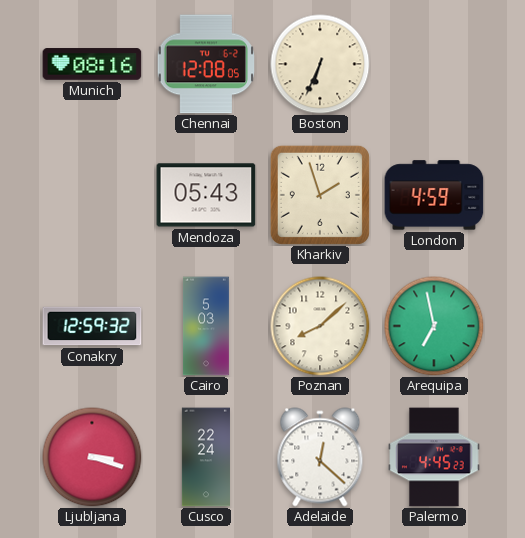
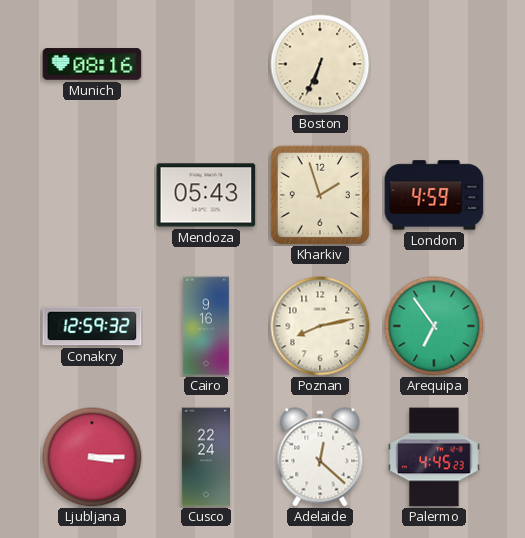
Chennai: 12:08 -> none (205, 64)
Cairo: 5:03 -> 9:16 (206, 326)
Poznan: 8:08 -> 8:13 (320, 326)
Arequipa: 6:58 -> 6:54 (434, 326)
Ljubljana: 3:18 -> 3:15 (92, 457)
